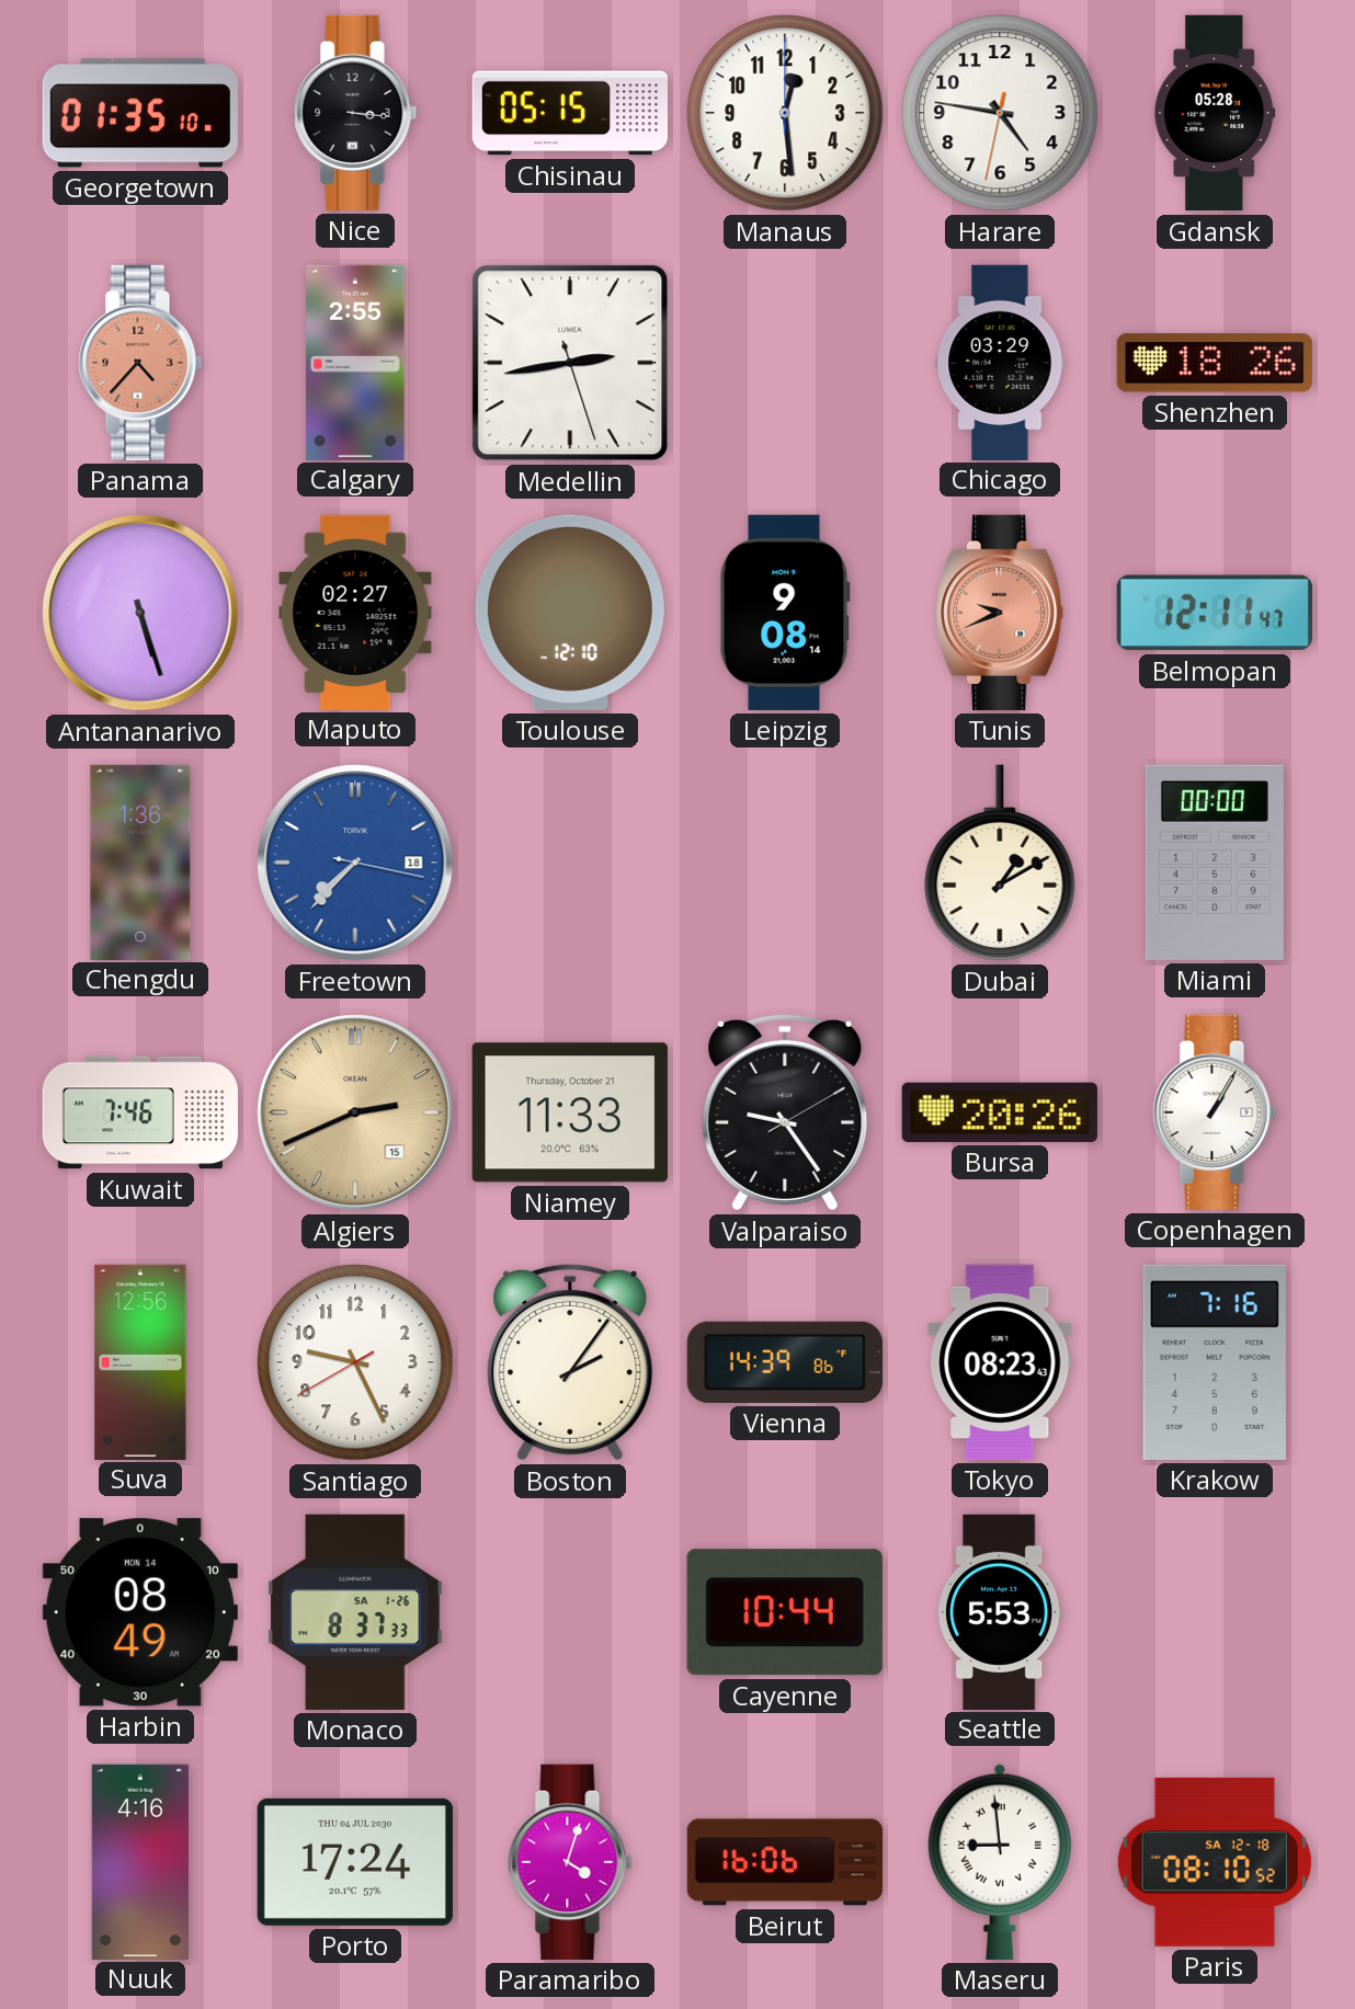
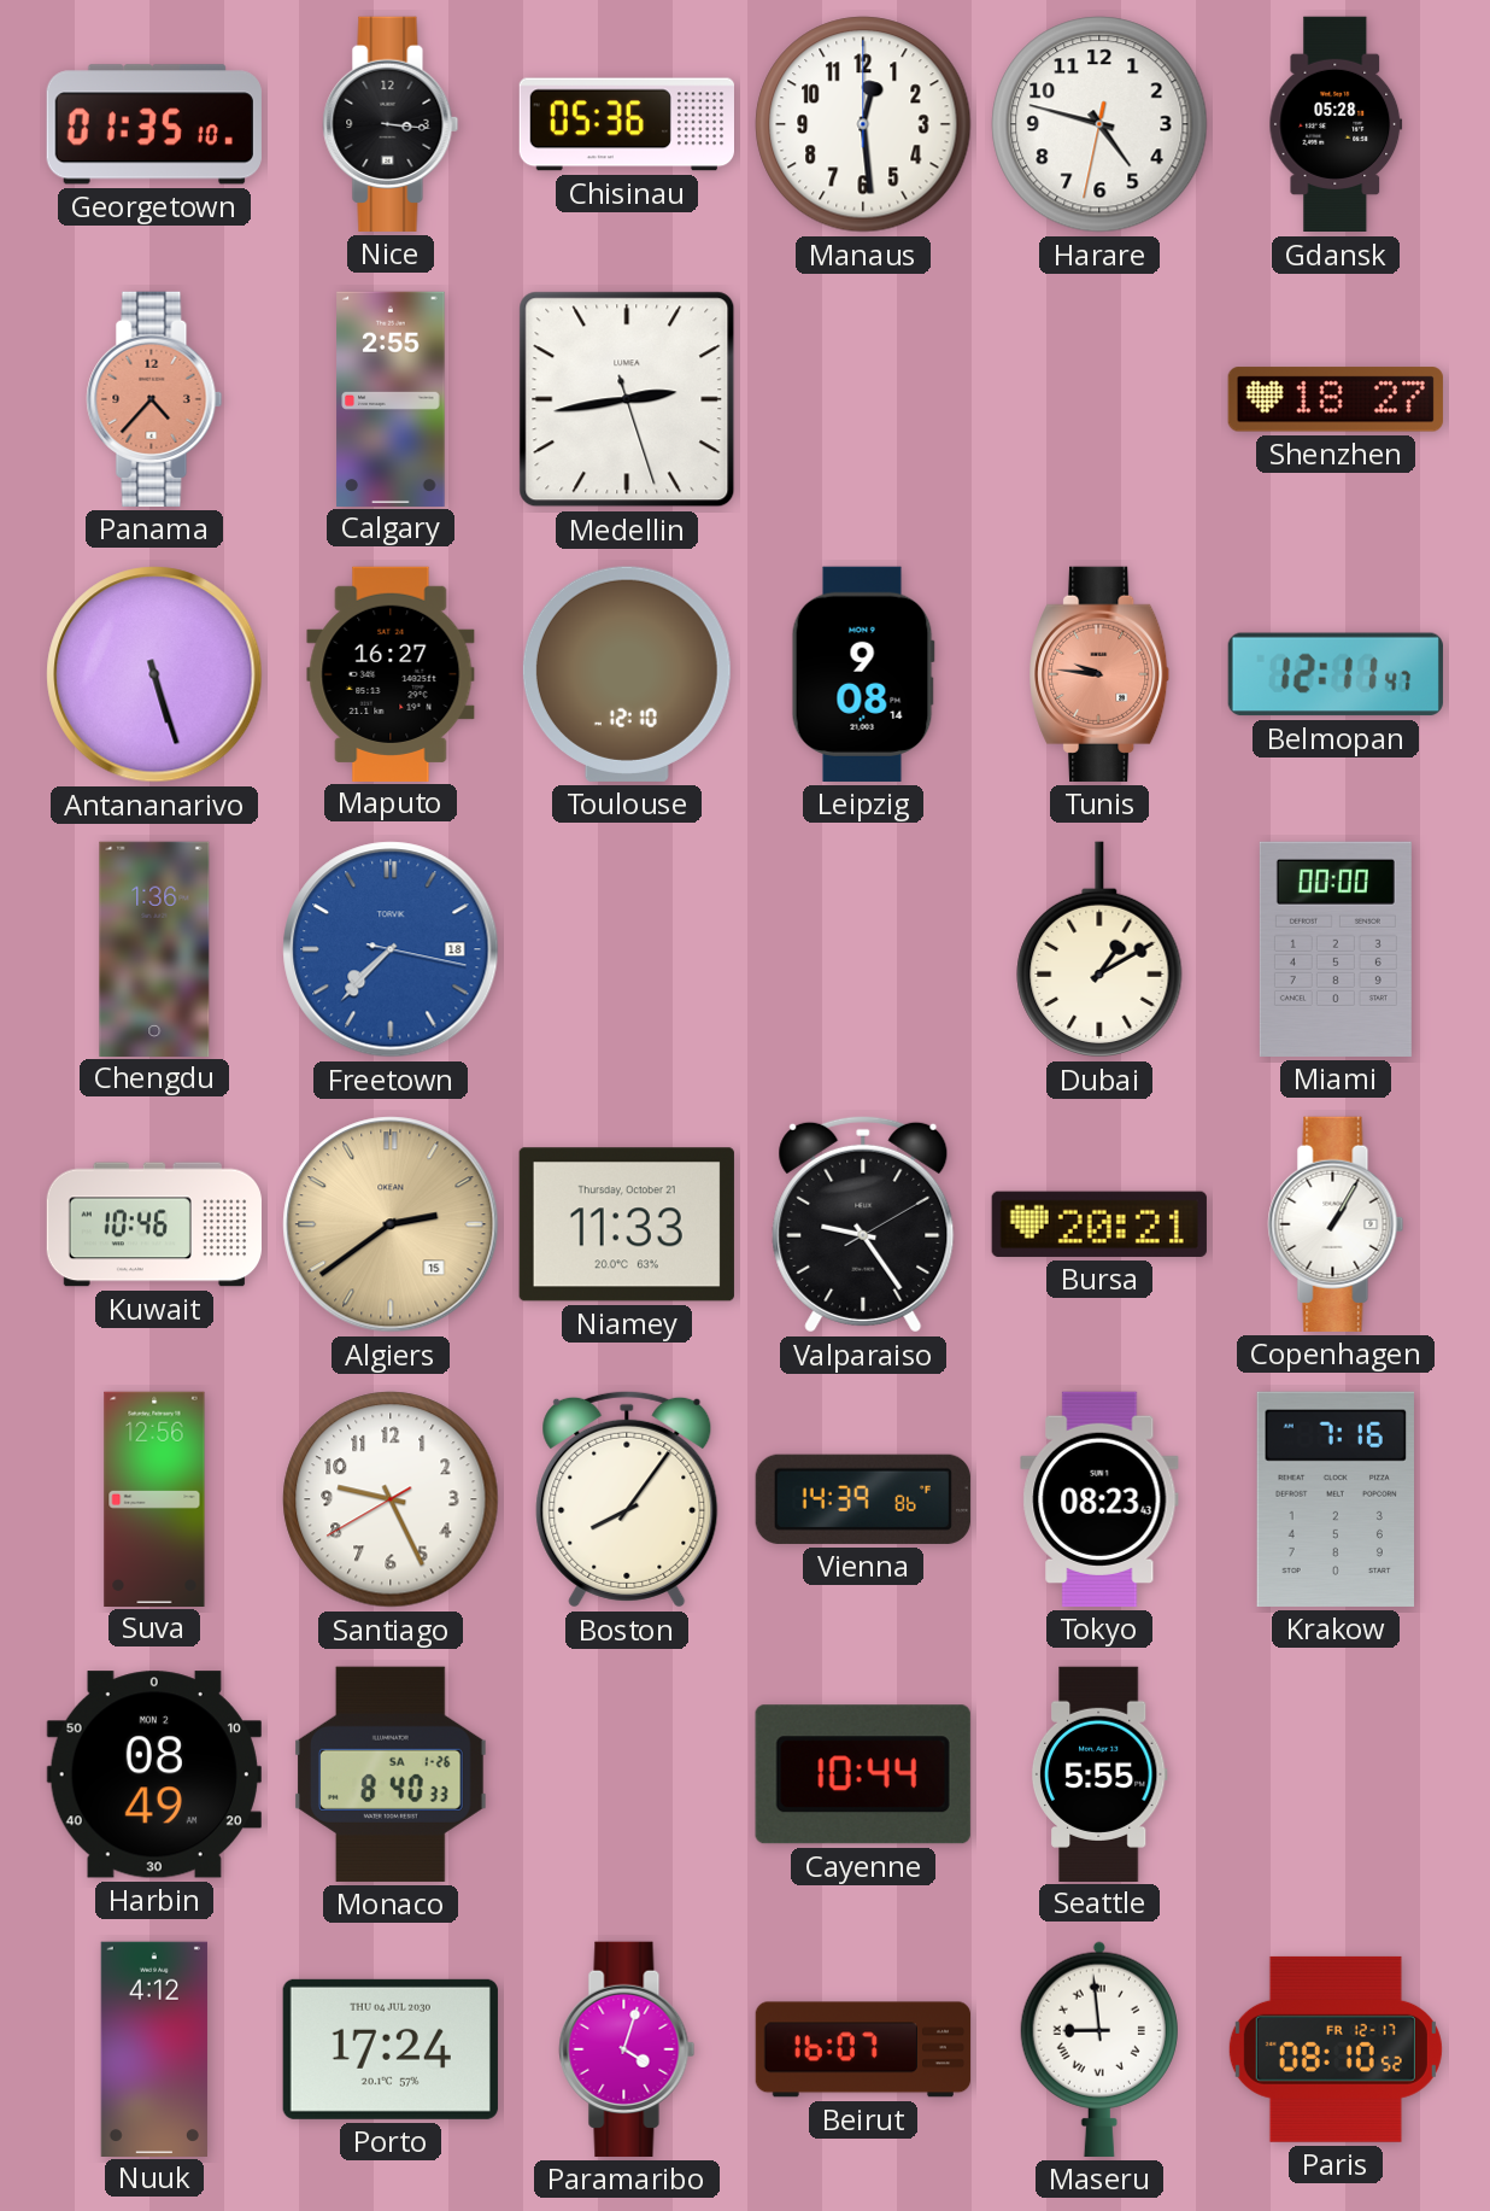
Chisinau: 05:15 -> 05:36 (626, 124)
Harare: 4:46 -> 4:47 (1099, 124)
Chicago: 03:29 -> none (1000, 362)
Shenzhen: 18:26 -> 18:27 (1336, 399)
Maputo: 02:27 -> 16:27 (391, 673)
Tunis: 9:41 -> 9:46 (1099, 674)
Kuwait: 7:46 -> 10:46 (153, 1224)
Algiers: 2:41 -> 2:39 (391, 1224)
Bursa: 20:26 -> 20:21 (1099, 1224)
Boston: 2:06 -> 8:06 (627, 1499)
Harbin date: MON 14 -> MON 2 (154, 1774)
Monaco: 8:37 -> 8:40 (392, 1774)
Seattle: 5:53 -> 5:55 (1099, 1773)
Nuuk: 4:16 -> 4:12 (154, 2048)
Beirut: 16:06 -> 16:07 (862, 2049)
Paris date: SA 12-18 -> FR 12-17 (1336, 2049)
